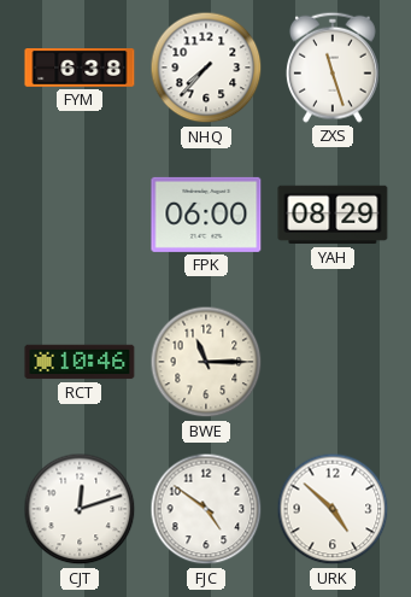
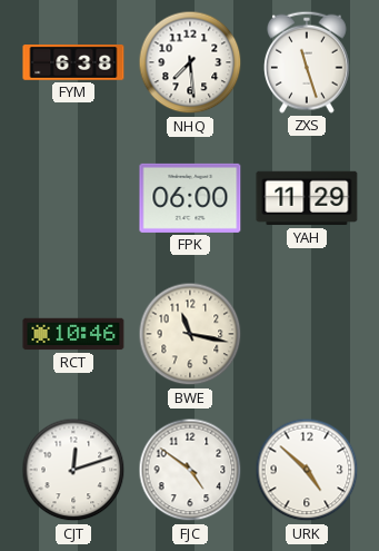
NHQ: 7:37 -> 7:29 (190, 62)
YAH: 08:29 -> 11:29 (307, 198)
BWE: 11:15 -> 11:17 (190, 334)
